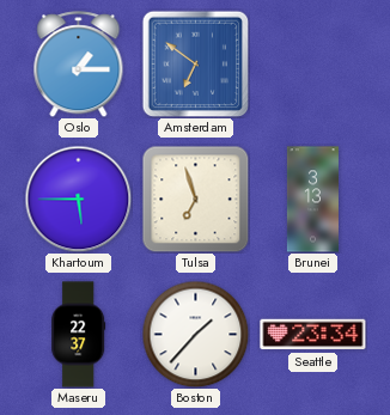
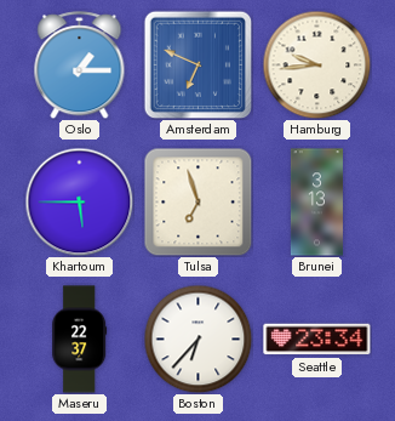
Amsterdam: 6:51 -> 6:49 (198, 64)
Hamburg: none -> 9:44 (316, 64)
Boston: 1:37 -> 6:37 (198, 338)
